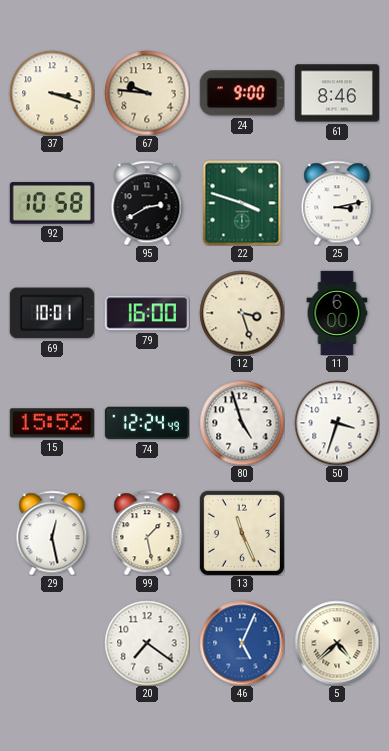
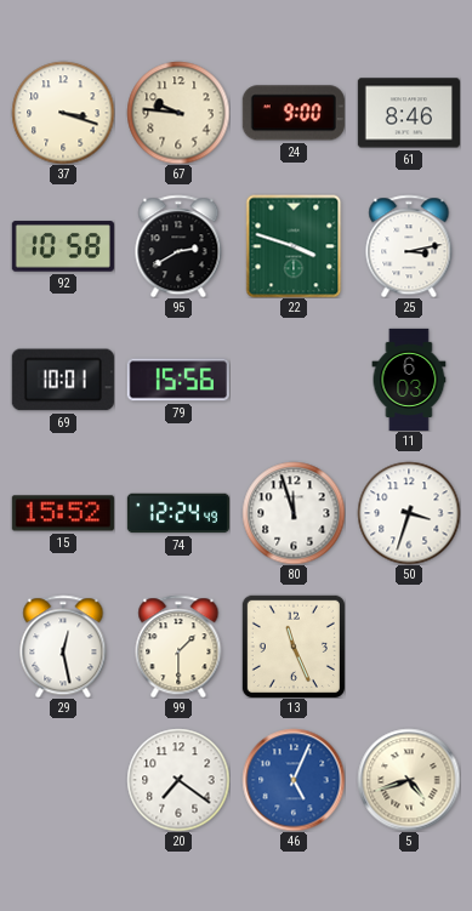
79: 16:00 -> 15:56 (178, 380)
12: 3:27 -> none (242, 313)
11: 6:00 -> 6:03 (409, 378)
80: 4:57 -> 11:57 (294, 513)
99: 1:28 -> 1:30 (178, 647)
5: 4:38 -> 4:42 (409, 780)
